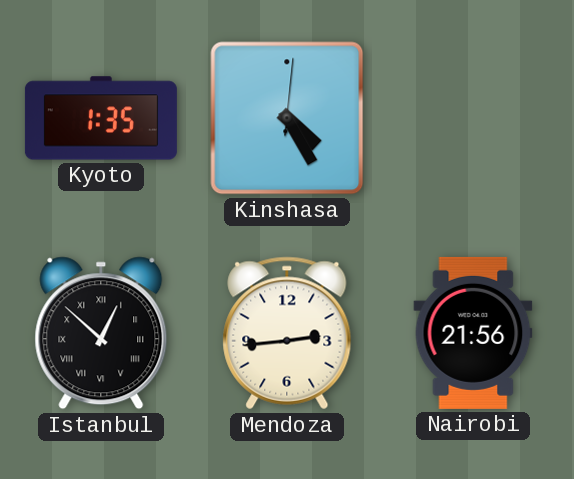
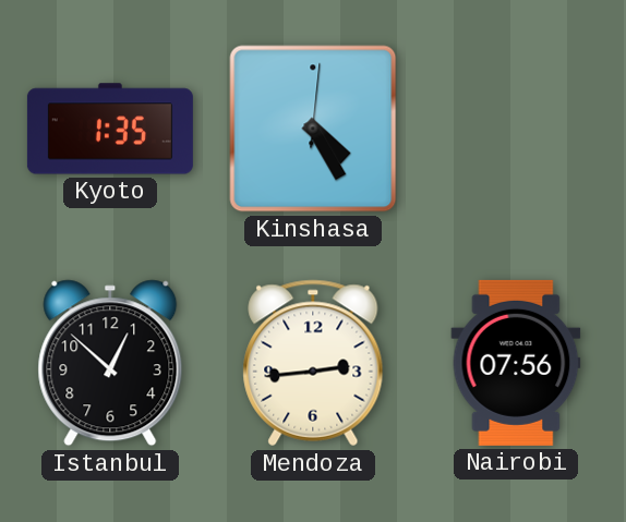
Istanbul numerals: Roman -> Arabic (110, 363)
Nairobi: 21:56 -> 07:56 (516, 363)
